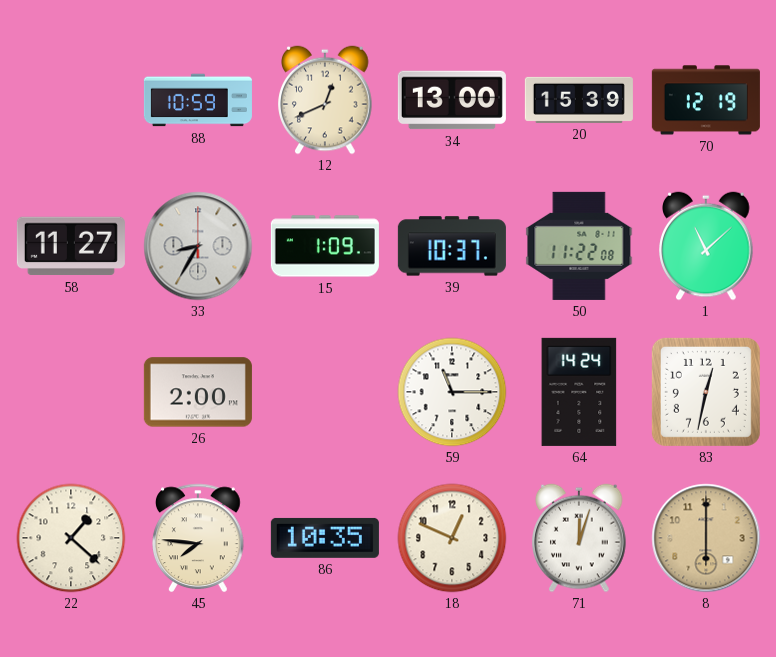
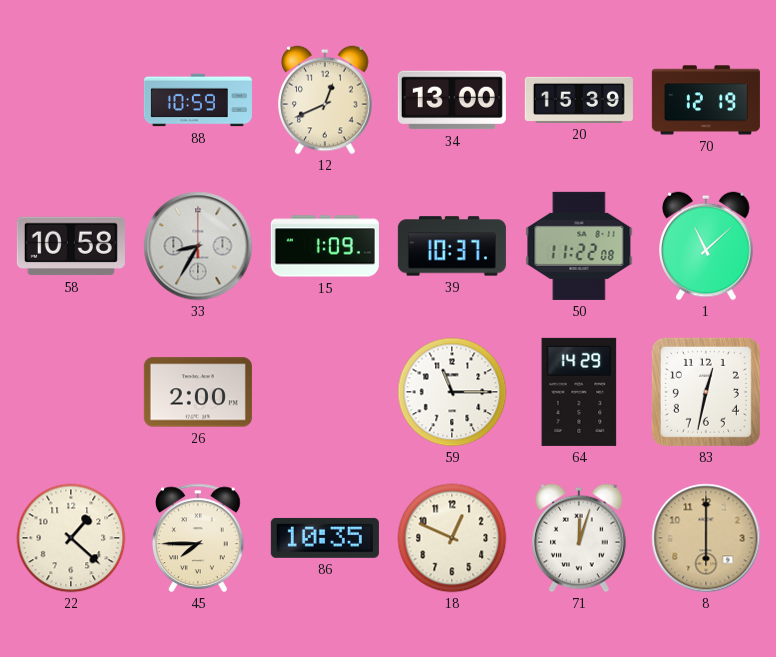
58: 11:27 -> 10:58 (71, 246)
64: 14:24 -> 14:29 (579, 392)
45: 7:46 -> 7:45 (199, 538)
